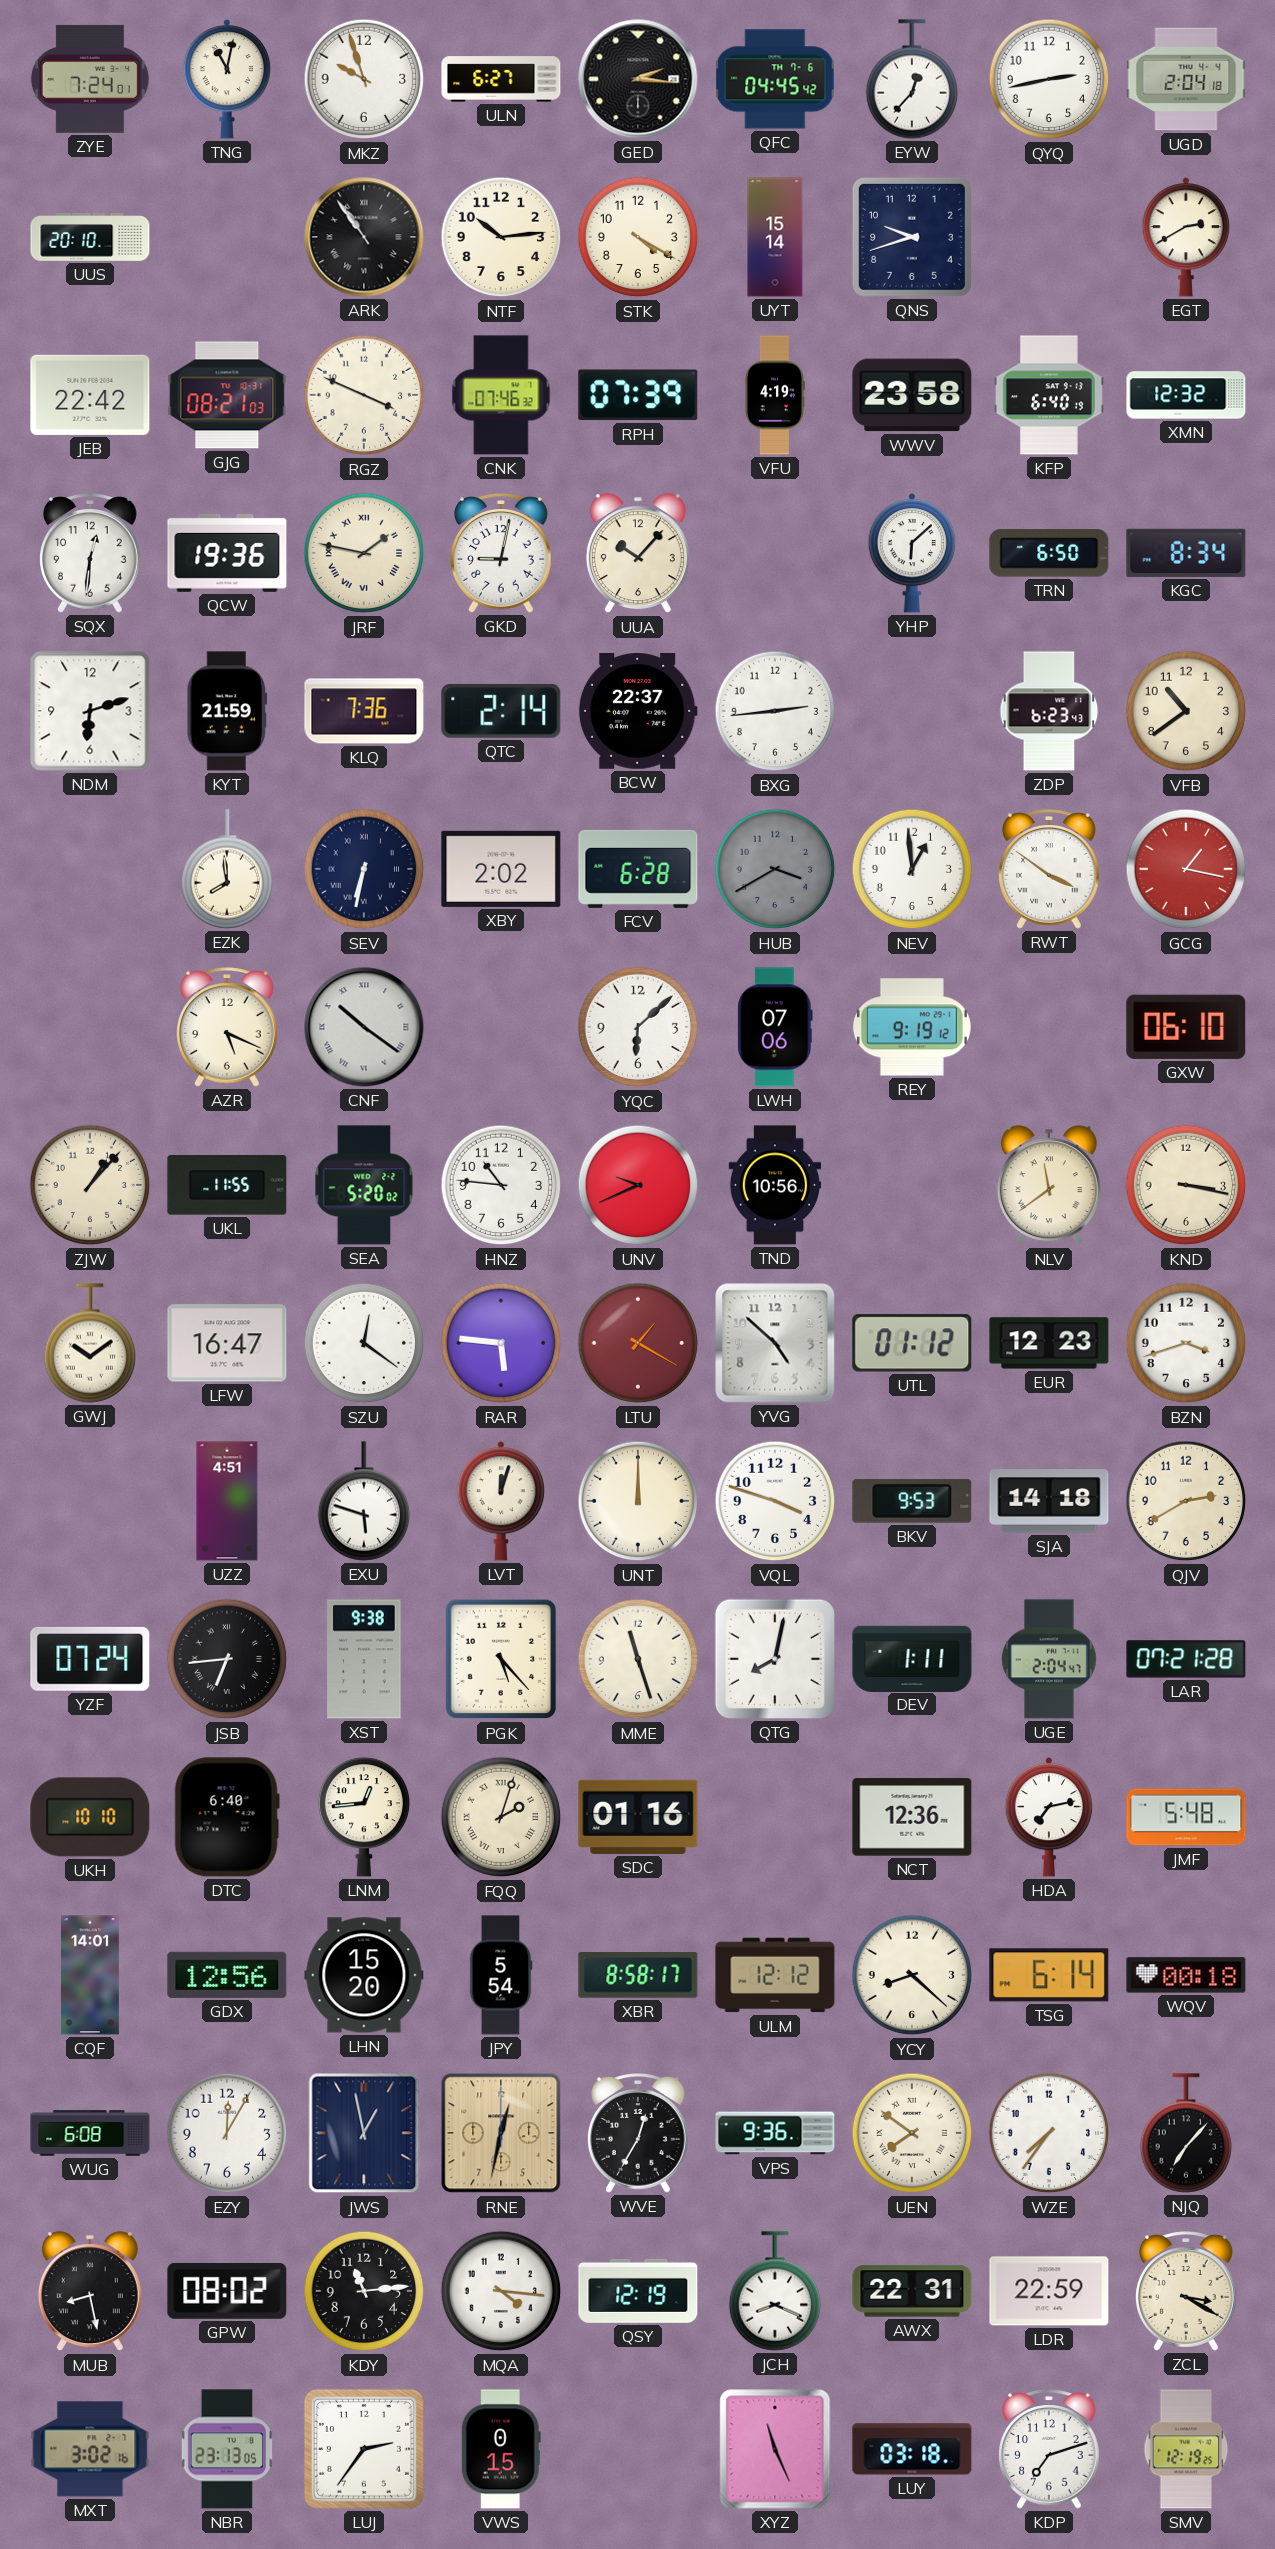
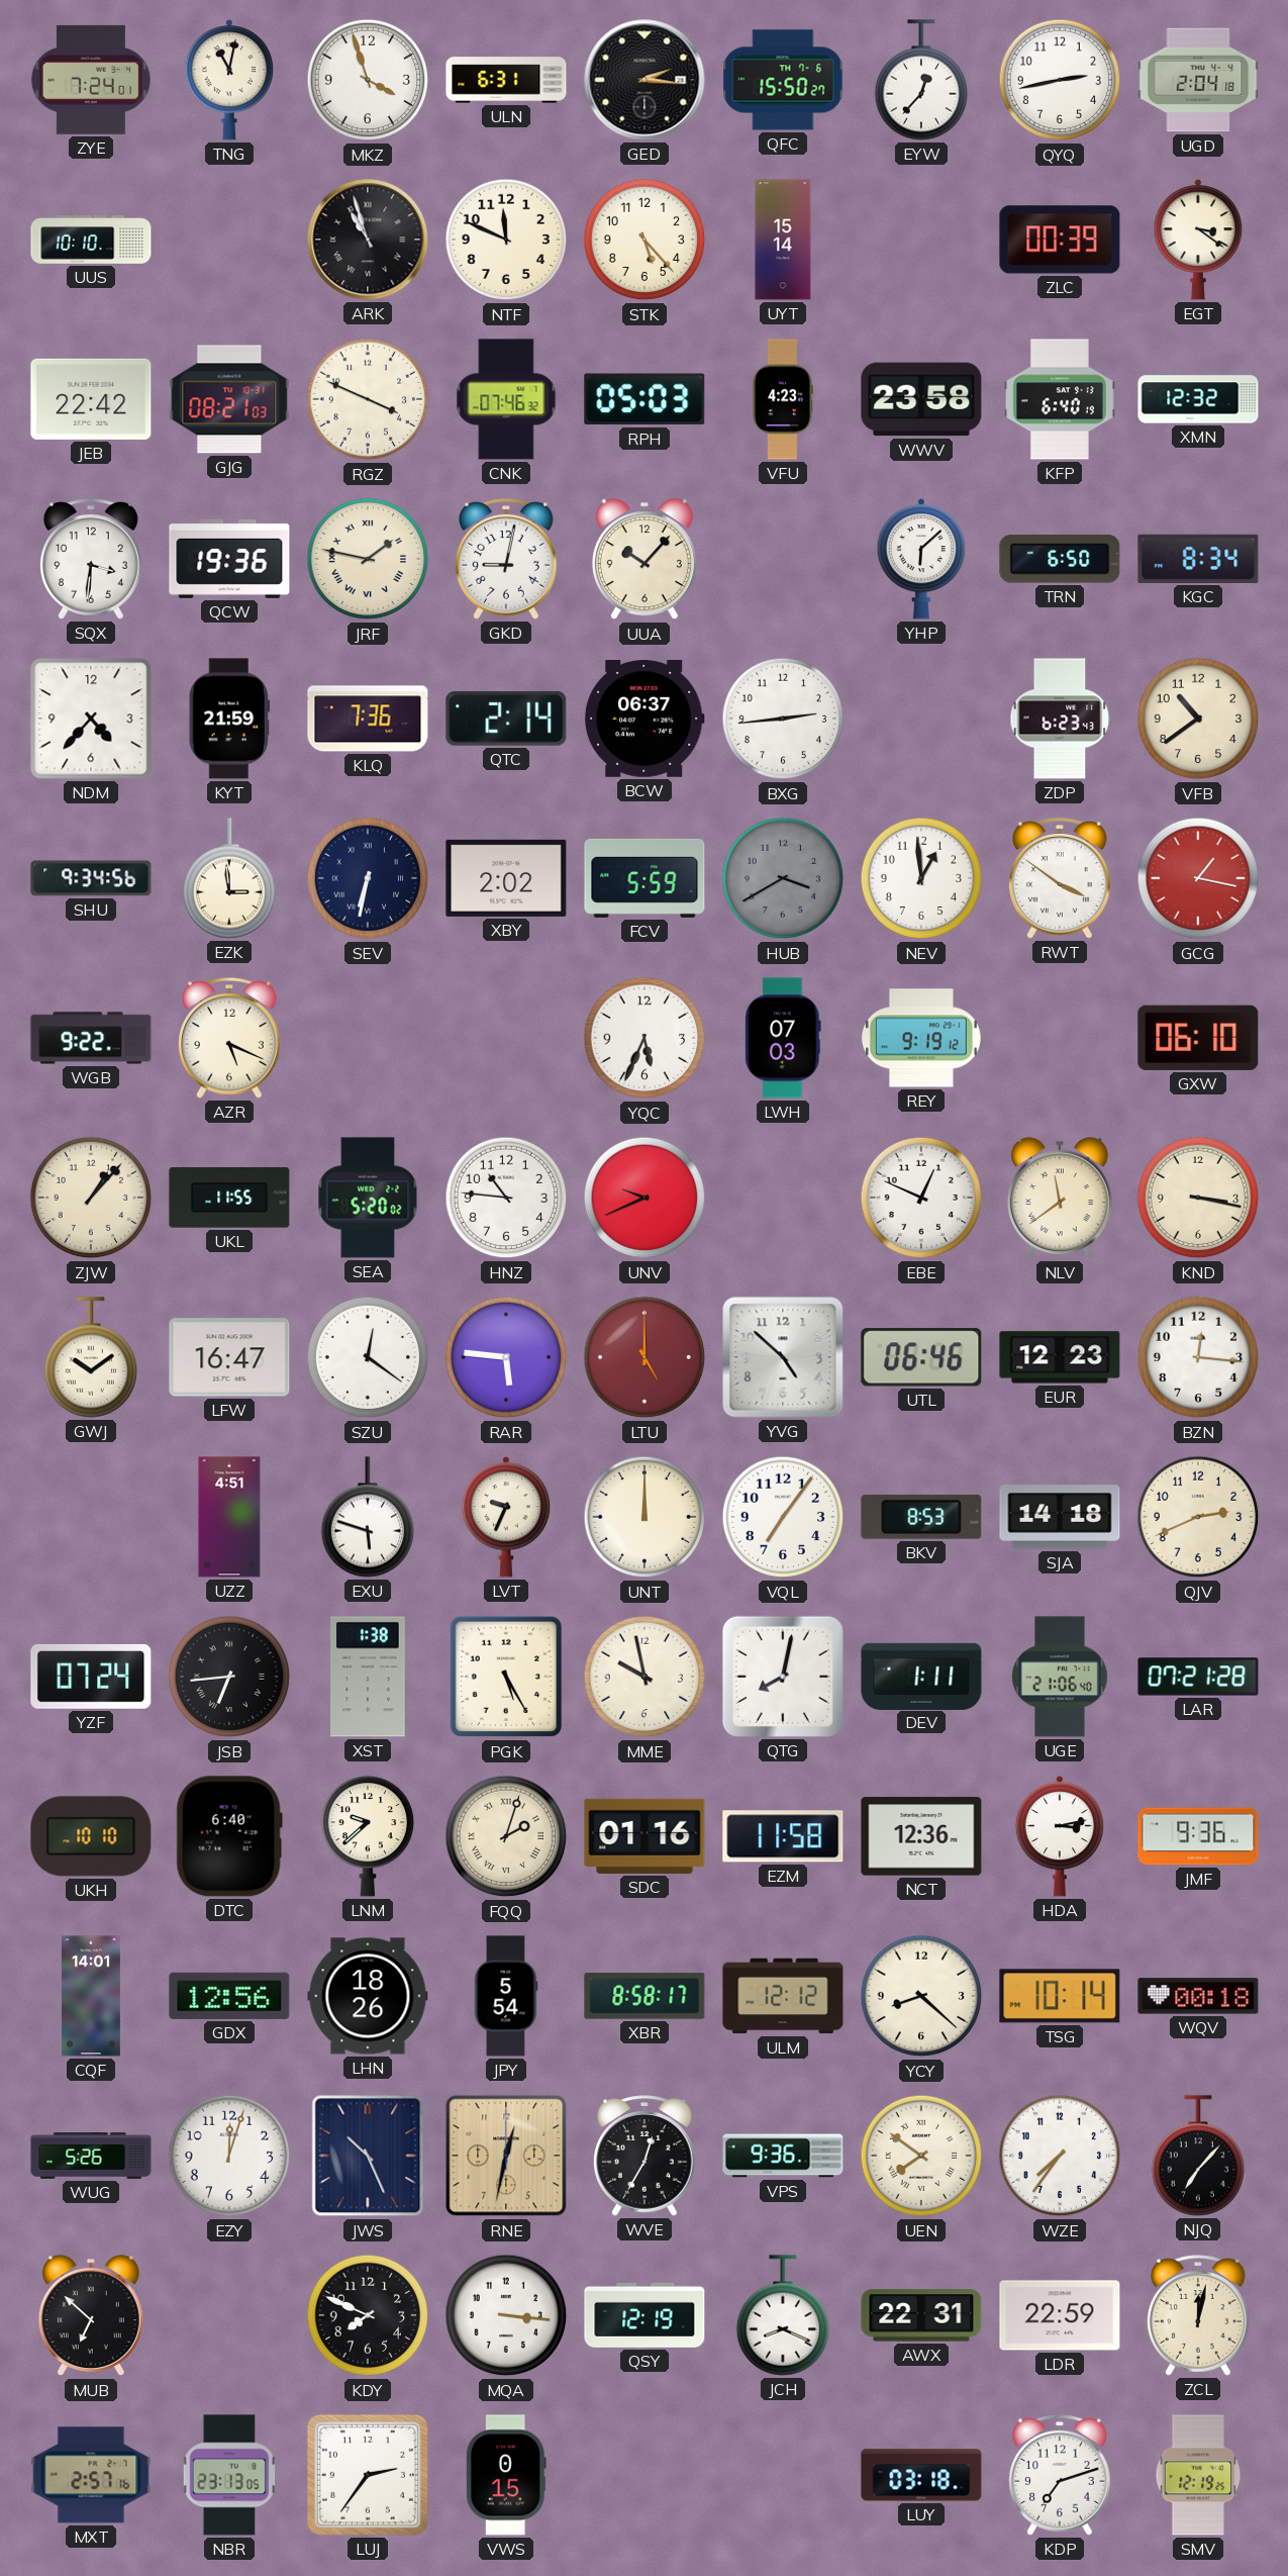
MKZ: 9:57 -> 3:57 (368, 80)
ULN: 6:27 -> 6:31 (506, 80)
QFC: 04:45 -> 15:50 (783, 80)
UUS: 20:10 -> 10:10 (91, 240)
ARK: 10:54 -> 10:57 (368, 240)
NTF: 10:14 -> 11:49 (506, 240)
STK: 4:20 -> 5:23 (645, 240)
QNS: 9:42 -> none (912, 237)
ZLC: none -> 00:39 (1060, 240)
EGT: 2:40 -> 3:21 (1198, 240)
RPH: 07:39 -> 05:03 (645, 399)
VFU: 4:19 -> 4:23 (783, 399)
SQX: 12:31 -> 3:31 (92, 559)
NDM: 6:12 -> 4:37 (91, 719)
BCW: 22:37 -> 06:37 (645, 720)
SHU: none -> 9:34 (91, 878)
EZK: 7:59 -> 2:59 (229, 878)
FCV: 6:28 -> 5:59 (645, 878)
WGB: none -> 9:22 (91, 1038)
CNF: 10:21 -> none (364, 1027)
YQC: 6:08 -> 5:34 (645, 1038)
LWH: 07:06 -> 07:03 (783, 1038)
TND: 10:56 -> none (775, 1185)
EBE: none -> 12:49 (921, 1198)
LTU: 1:20 -> 5:00 (645, 1357)
UTL: 01:12 -> 06:46 (921, 1357)
BZN: 3:42 -> 12:16 (1198, 1357)
LVT: 12:03 -> 9:34 (506, 1517)
VQL: 3:48 -> 7:06 (783, 1517)
BKV: 9:53 -> 8:53 (921, 1517)
QJV: 2:40 -> 2:41 (1198, 1517)
XST: 9:38 -> 1:38 (368, 1677)
PGK: 5:23 -> 5:25 (506, 1677)
MME: 11:27 -> 9:58 (645, 1677)
UGE: 2:04 -> 21:06 (1060, 1677)
LNM: 12:44 -> 9:38 (368, 1837)
EZM: none -> 11:58 (783, 1836)
HDA: 7:13 -> 3:13 (1060, 1836)
JMF: 5:48 -> 9:36 (1198, 1836)
LHN: 15:20 -> 18:26 (368, 1996)
TSG: 6:14 -> 10:14 (1060, 1996)
WUG: 6:08 -> 5:26 (91, 2156)
EZY: 12:05 -> 12:03 (229, 2156)
JWS: 12:58 -> 10:26 (368, 2156)
MUB: 8:28 -> 6:52 (91, 2316)
GPW: 08:02 -> none (227, 2291)
KDY: 11:14 -> 7:49 (368, 2315)
MQA: 4:16 -> 3:16 (506, 2315)
ZCL: 3:20 -> 12:02 (1199, 2315)
MXT: 3:02 -> 2:57 (91, 2475)
XYZ: 11:26 -> none (775, 2449)
